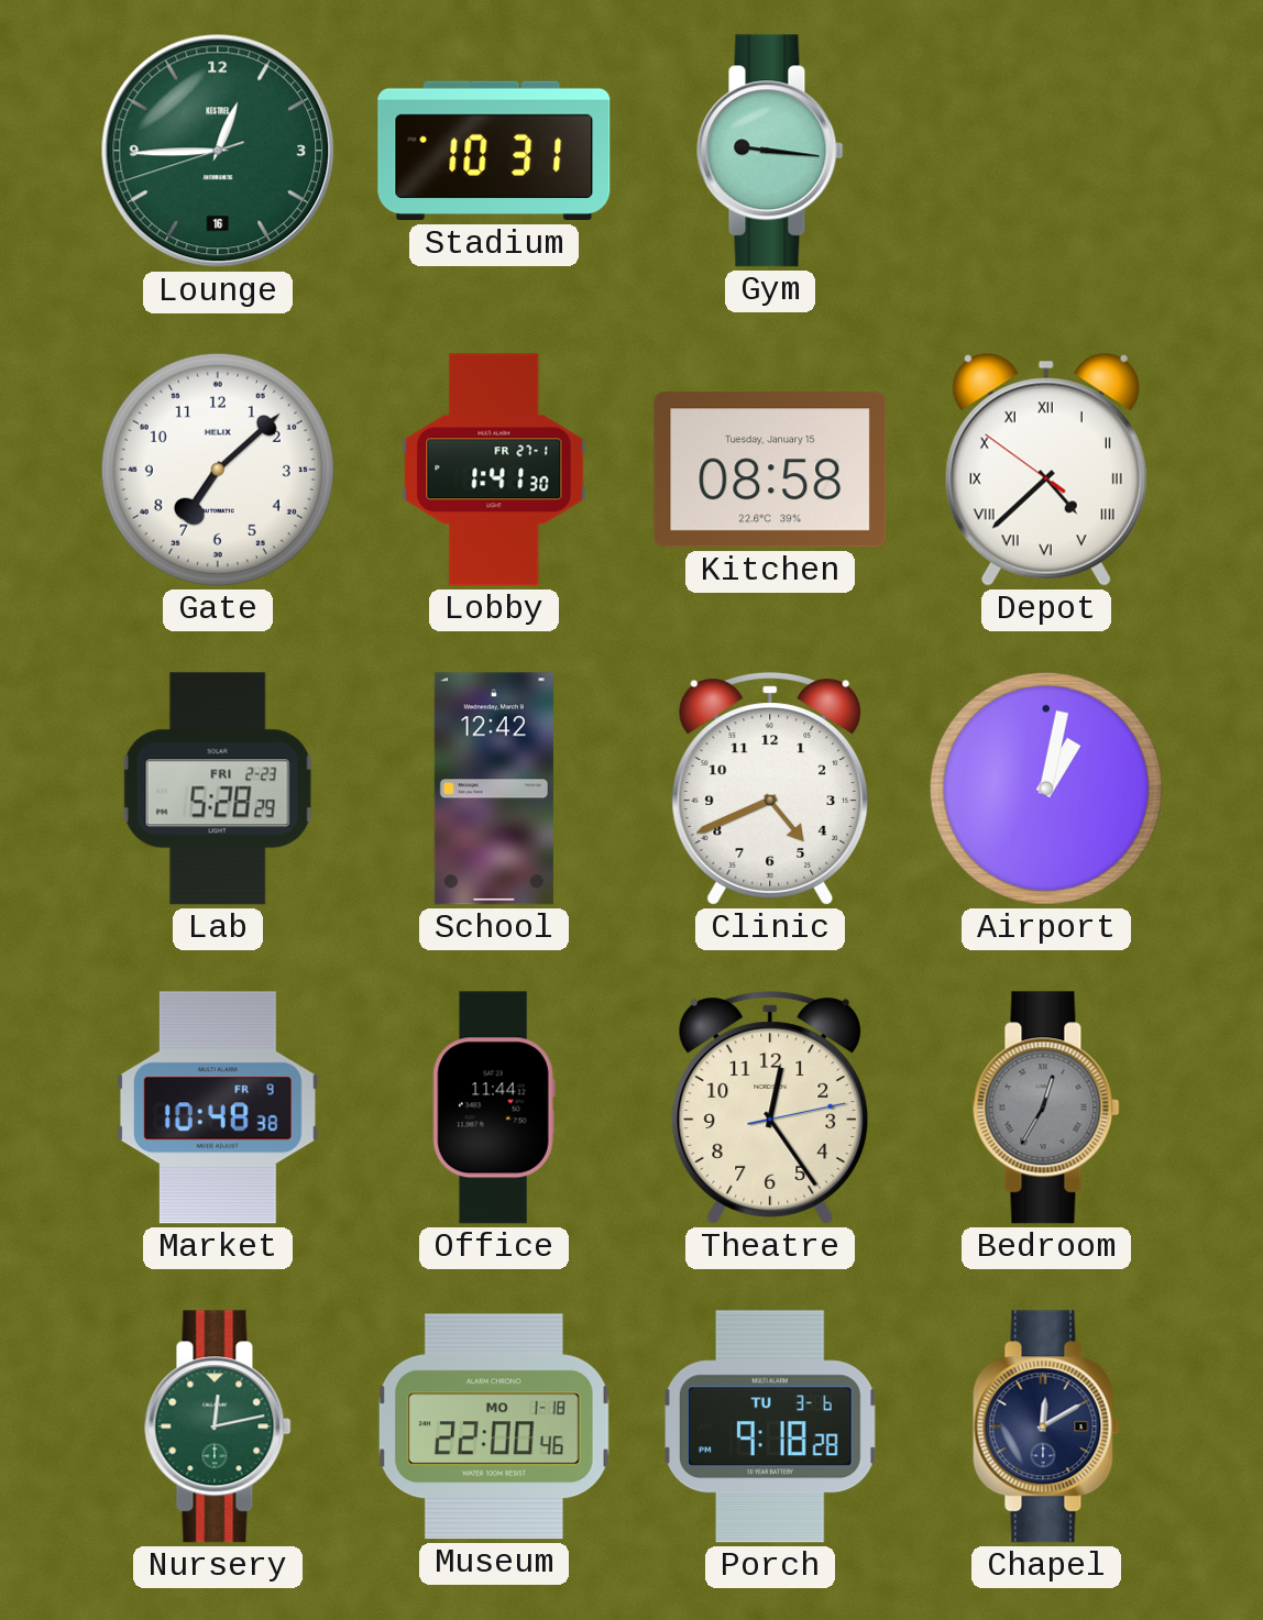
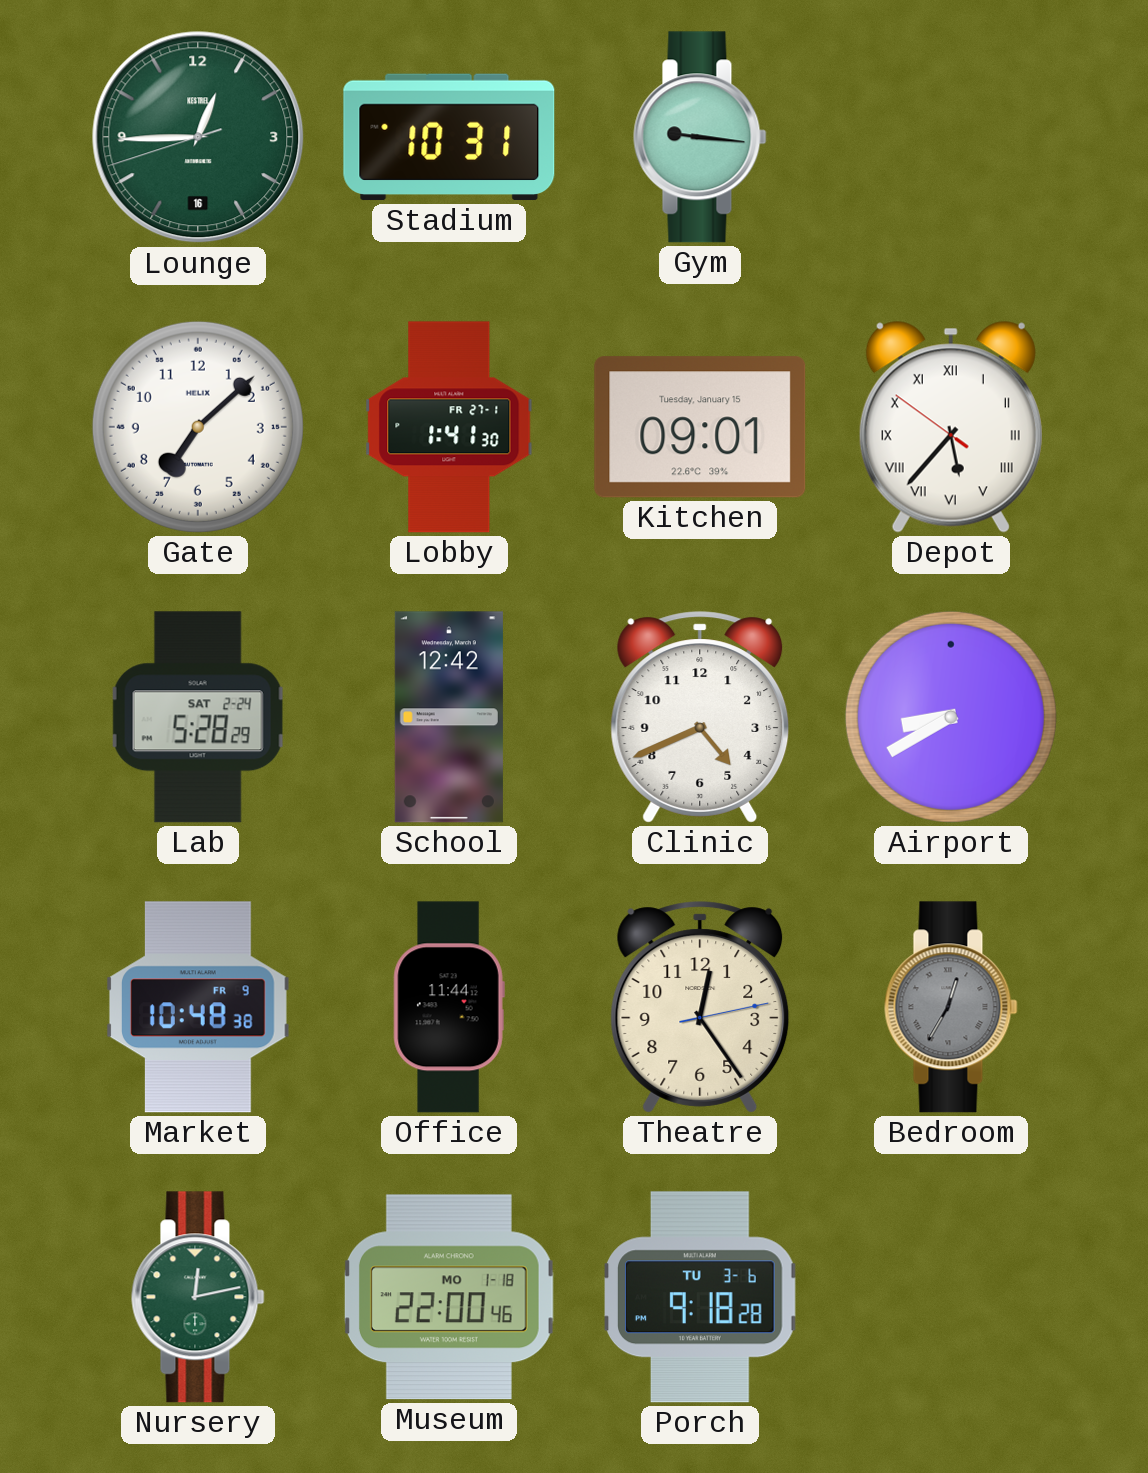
Kitchen: 08:58 -> 09:01 (700, 427)
Depot: 4:37 -> 5:36 (951, 427)
Lab date: FRI 2-23 -> SAT 2-24 (198, 717)
Airport: 1:02 -> 8:40 (951, 717)
Chapel: 12:10 -> none (1046, 1426)
